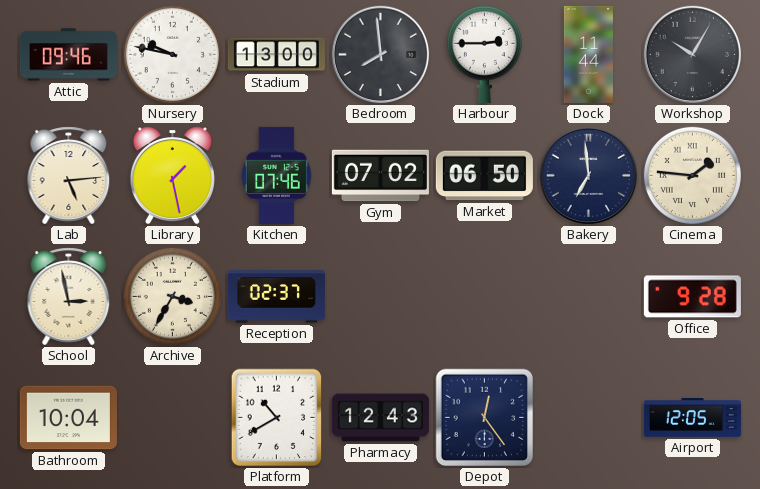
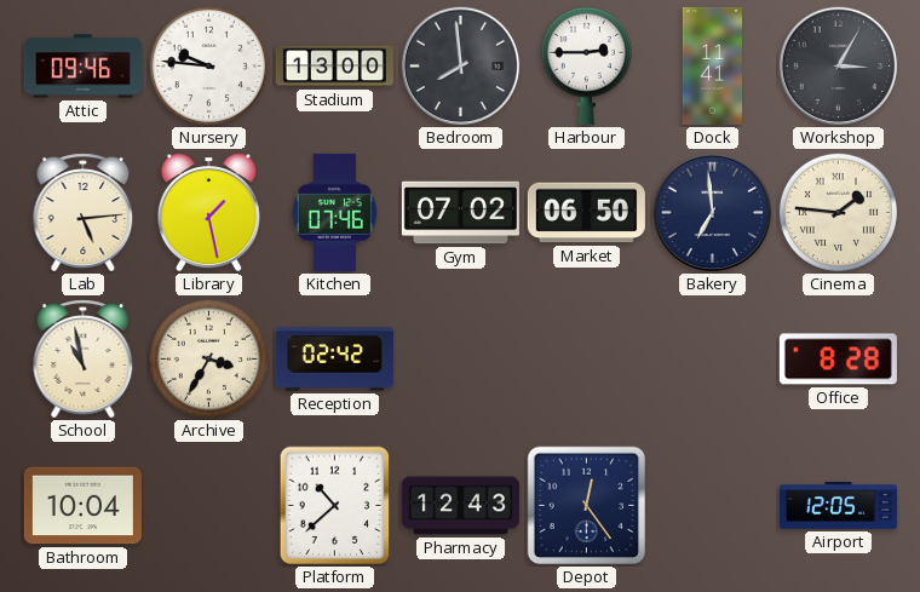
Nursery: 9:47 -> 9:46 (208, 65)
Dock: 11:44 -> 11:41 (712, 65)
Workshop: 10:05 -> 3:05 (839, 67)
School: 2:58 -> 10:58 (84, 360)
Reception: 02:37 -> 02:42 (334, 360)
Office: 9:28 -> 8:28 (838, 360)
Platform: 10:40 -> 10:38 (335, 506)
